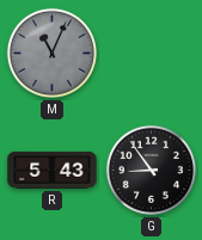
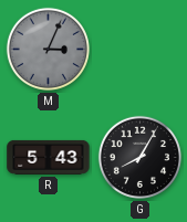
M: 11:04 -> 3:04 (48, 49)
G: 8:54 -> 8:05 (139, 157)
